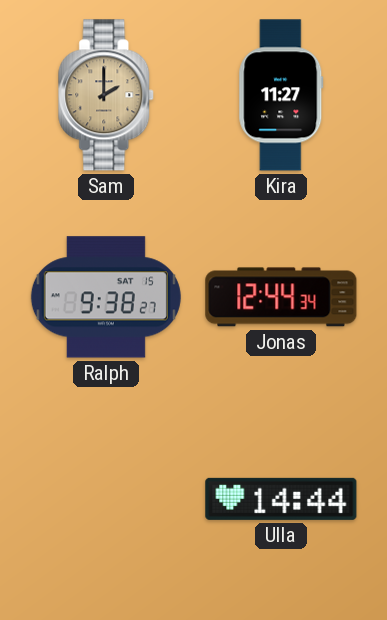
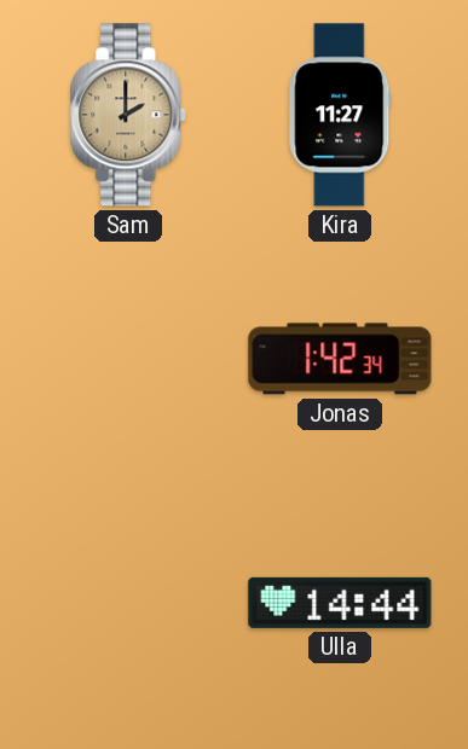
Ralph: 9:38 -> none (106, 297)
Jonas: 12:44 -> 1:42 (340, 359)
